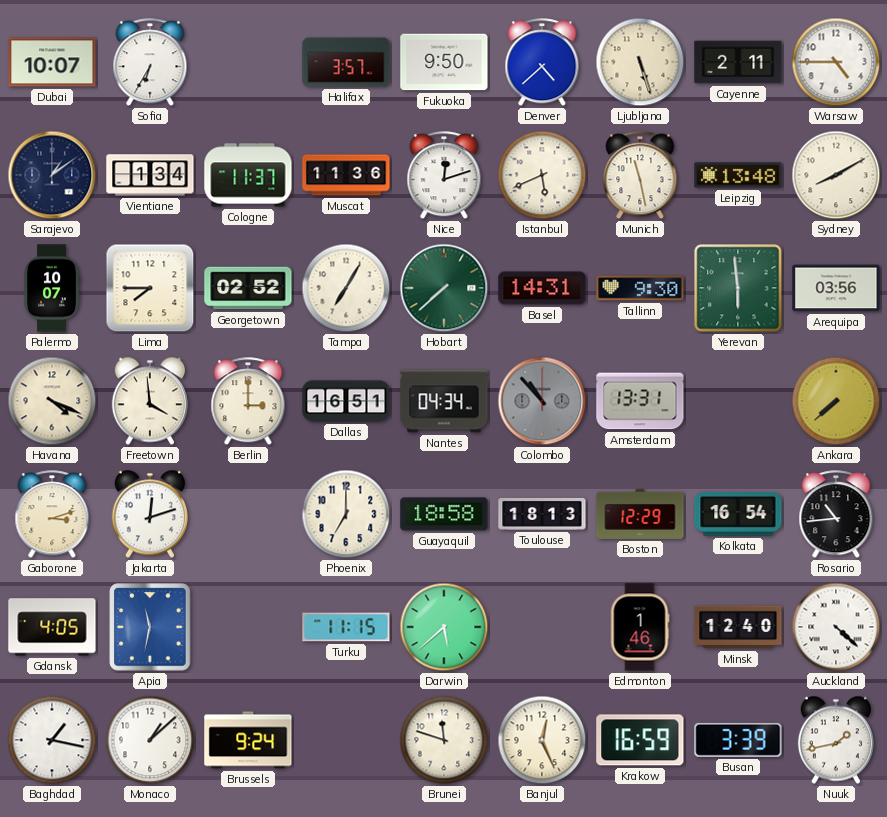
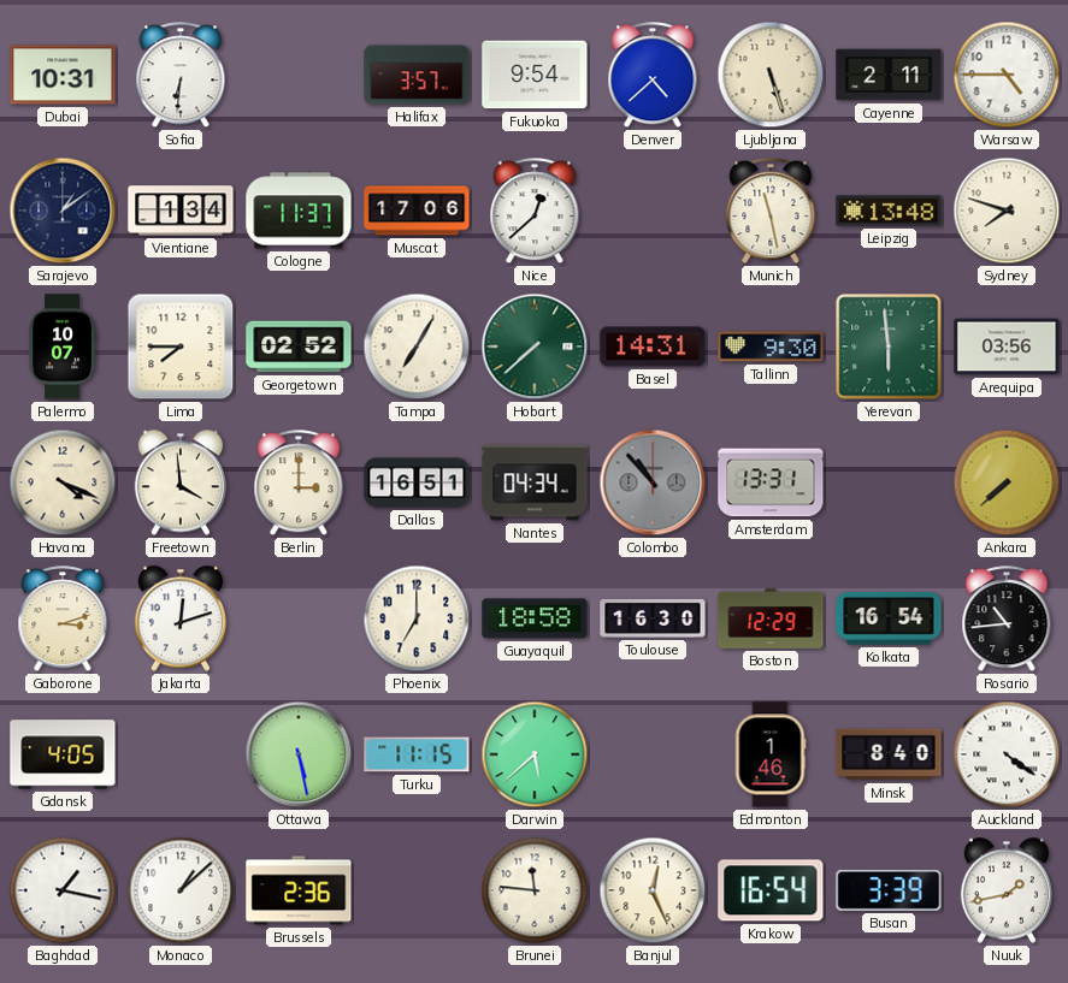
Dubai: 10:07 -> 10:31 (63, 75)
Sofia: 6:35 -> 6:31 (181, 76)
Fukuoka: 9:50 -> 9:54 (535, 75)
Muscat: 11:36 -> 17:06 (417, 211)
Nice: 12:12 -> 12:38 (535, 212)
Istanbul: 5:41 -> none (542, 175)
Sydney: 8:10 -> 7:48 (1007, 211)
Toulouse: 18:13 -> 16:30 (653, 618)
Apia: 11:32 -> none (150, 627)
Ottawa: none -> 5:28 (299, 754)
Minsk: 12:40 -> 8:40 (889, 754)
Auckland: 4:22 -> 4:21 (1007, 754)
Brussels: 9:24 -> 2:36 (299, 890)
Brunei: 11:48 -> 11:46 (535, 890)
Krakow: 16:59 -> 16:54 (771, 890)
